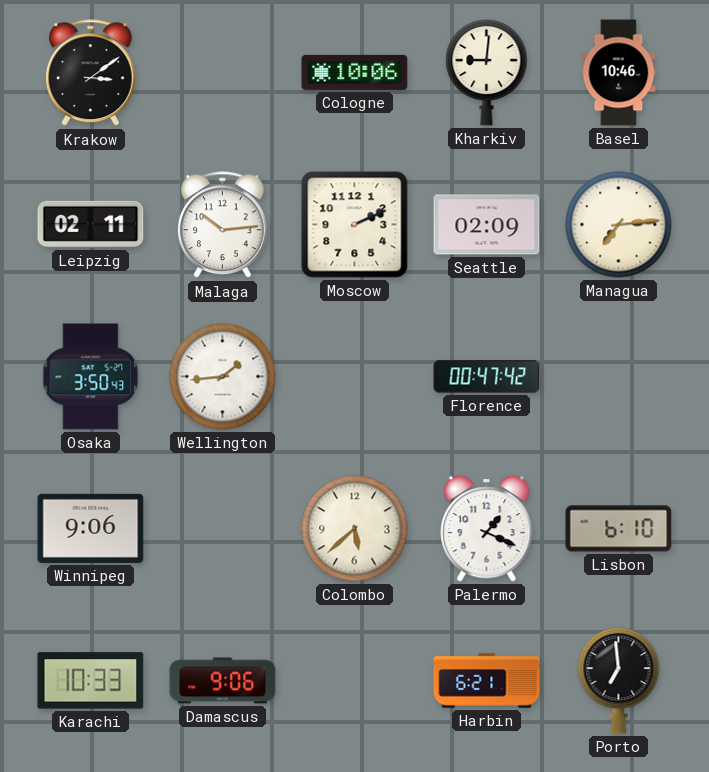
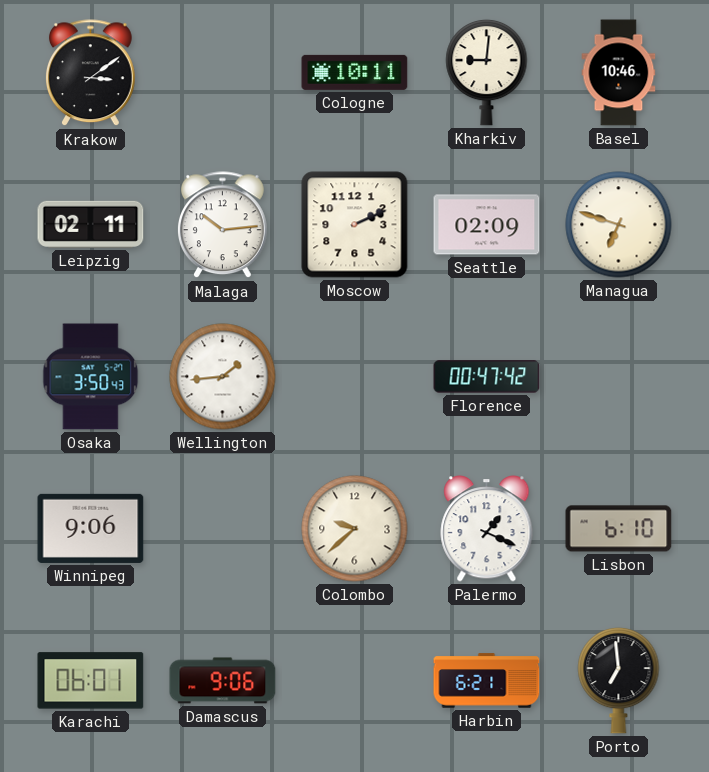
Cologne: 10:06 -> 10:11 (355, 72)
Managua: 7:14 -> 6:48 (619, 225)
Colombo: 5:38 -> 9:38 (355, 529)
Karachi: 10:33 -> 06:01 (91, 681)
